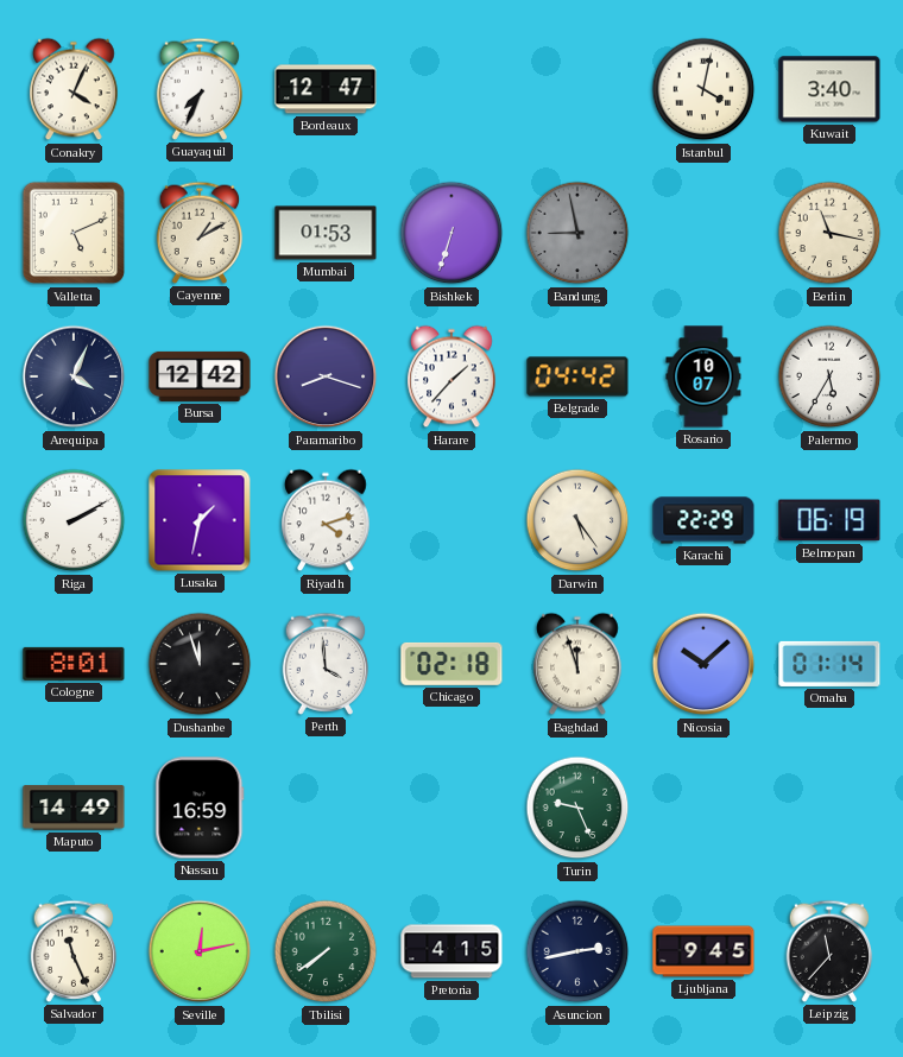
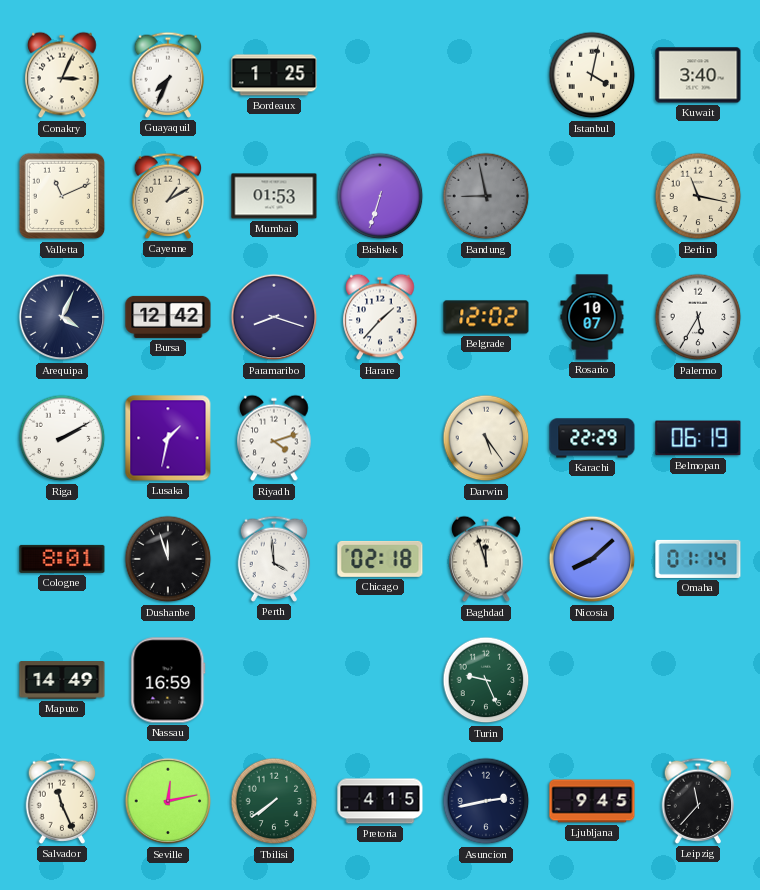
Conakry: 4:04 -> 3:04 (62, 75)
Bordeaux: 12:47 -> 1:25 (274, 75)
Valletta: 5:11 -> 11:11 (62, 196)
Belgrade: 04:42 -> 12:02 (486, 317)
Nicosia: 10:08 -> 8:08 (592, 559)
